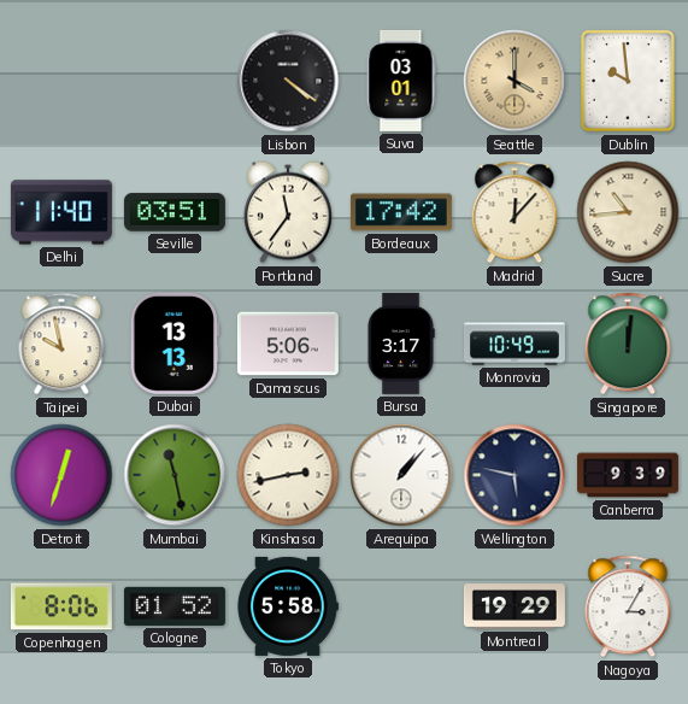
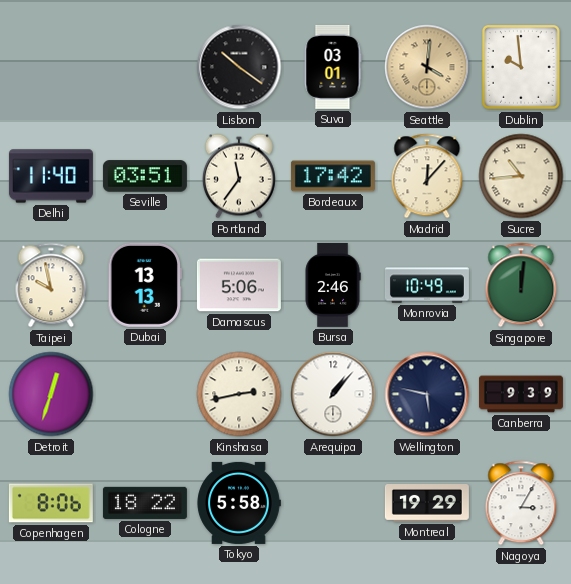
Lisbon: 4:21 -> 10:21 (239, 67)
Seattle: 4:00 -> 4:01 (427, 67)
Bursa: 3:17 -> 2:46 (333, 285)
Mumbai: 11:28 -> none (175, 475)
Cologne: 01:52 -> 18:22 (145, 503)
